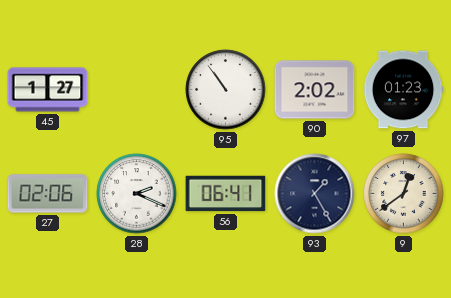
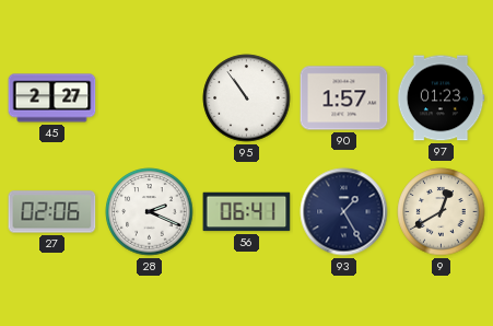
45: 1:27 -> 2:27 (52, 98)
90: 2:02 -> 1:57 (344, 98)
9: 12:39 -> 12:40 (442, 212)
